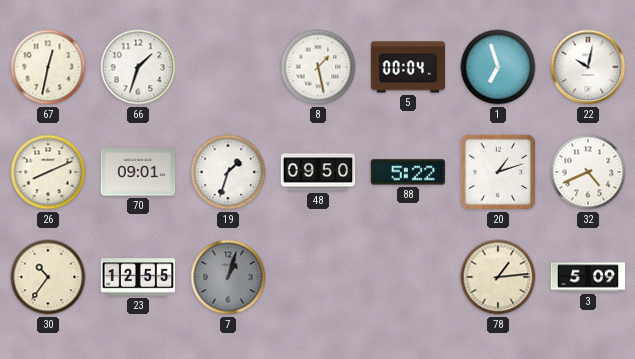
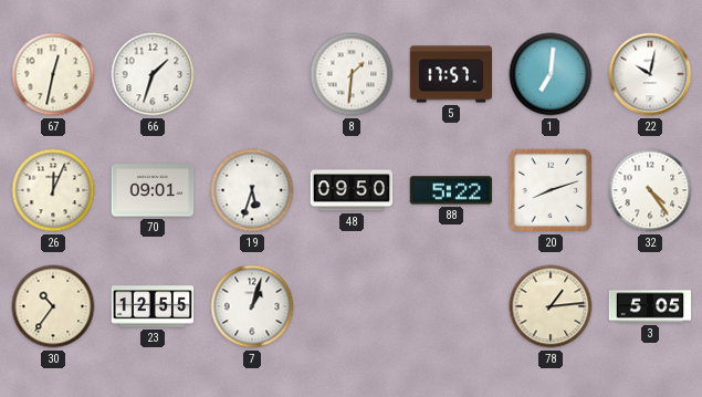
8: 1:28 -> 1:31 (352, 74)
5: 00:04 -> 17:57 (451, 74)
1: 6:57 -> 7:01 (551, 74)
26: 8:11 -> 12:04 (53, 190)
19: 1:33 -> 5:33 (252, 190)
20: 1:12 -> 8:12 (551, 190)
32: 4:41 -> 4:24 (650, 190)
7 dial: grey -> white (252, 306)
3: 5:09 -> 5:05 (650, 306)
